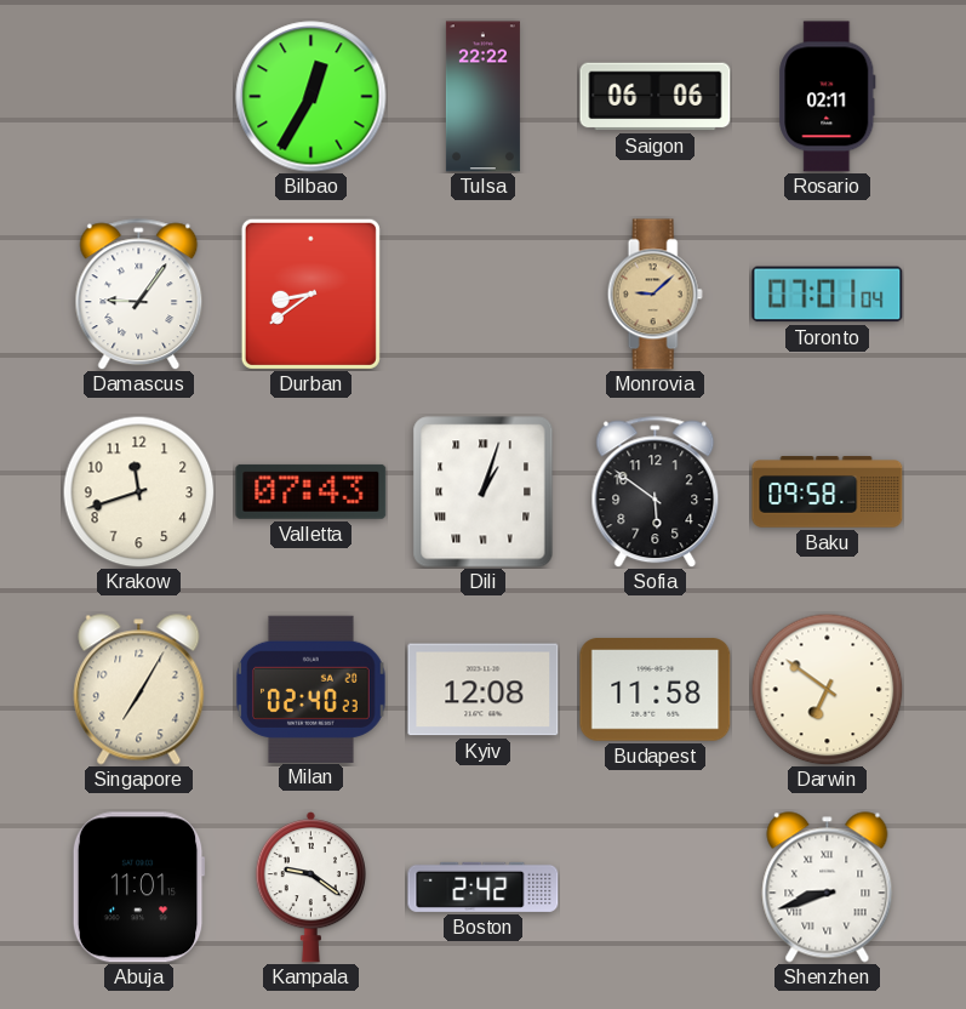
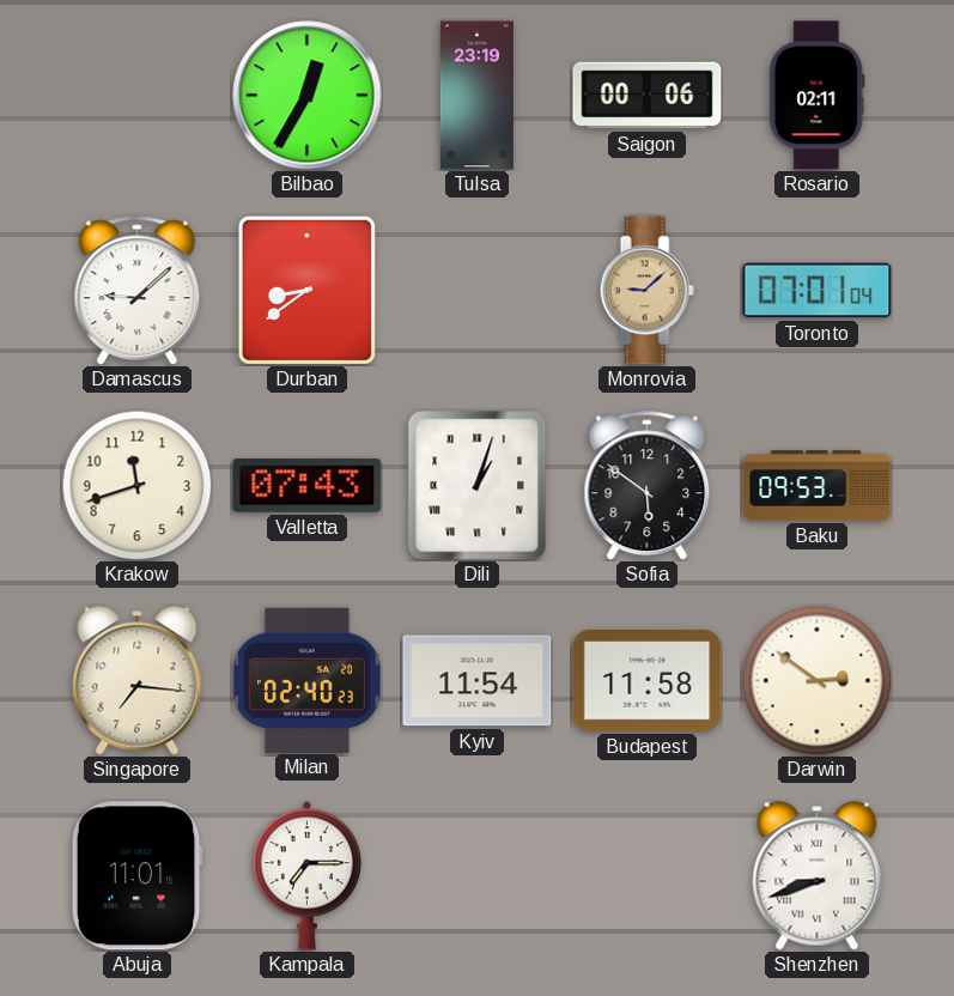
Tulsa: 22:22 -> 23:19 (476, 96)
Saigon: 06:06 -> 00:06 (648, 96)
Damascus: 9:06 -> 9:08 (138, 291)
Baku: 09:58 -> 09:53 (818, 486)
Singapore: 7:05 -> 7:16 (138, 681)
Kyiv: 12:08 -> 11:54 (478, 681)
Darwin: 6:51 -> 2:51 (816, 680)
Kampala: 9:21 -> 7:15 (306, 876)
Boston: 2:42 -> none (484, 887)
